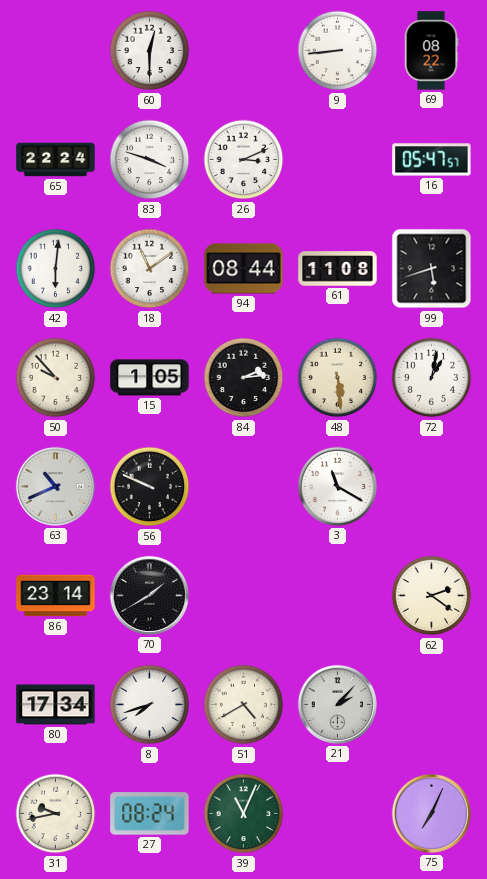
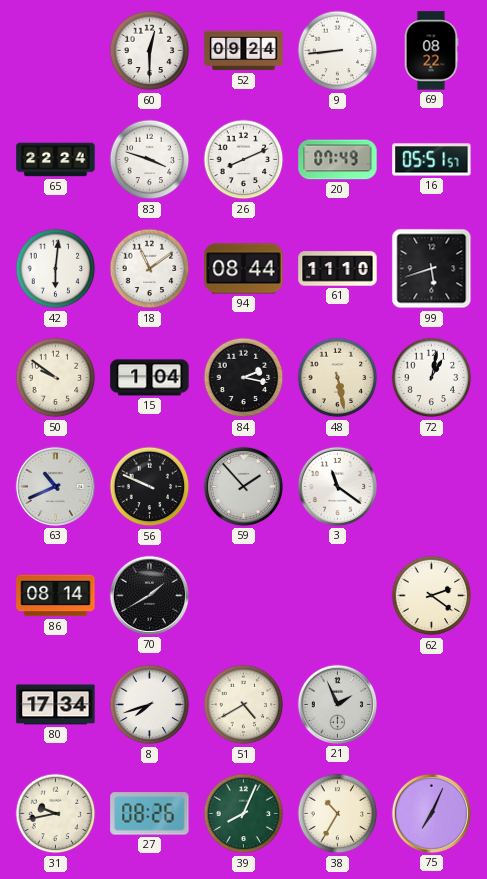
52: none -> 09:24 (244, 51)
26: 3:11 -> 8:11 (244, 160)
20: none -> 07:49 (338, 160)
16: 05:47 -> 05:51 (432, 160)
61: 11:08 -> 11:10 (338, 269)
50: 9:53 -> 9:51 (56, 378)
15: 1:05 -> 1:04 (150, 378)
84: 2:14 -> 2:17 (244, 378)
48: 5:29 -> 5:28 (338, 378)
59: none -> 1:53 (243, 486)
3: 11:20 -> 11:21 (337, 486)
86: 23:14 -> 08:14 (56, 596)
21: 2:07 -> 1:56 (337, 704)
27: 08:24 -> 08:26 (150, 814)
39: 11:04 -> 8:04 (244, 814)
38: none -> 10:35 (338, 814)
